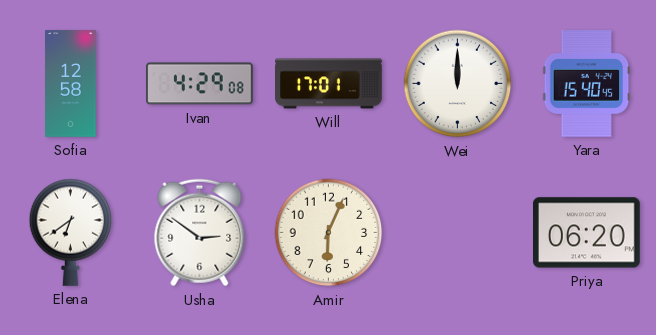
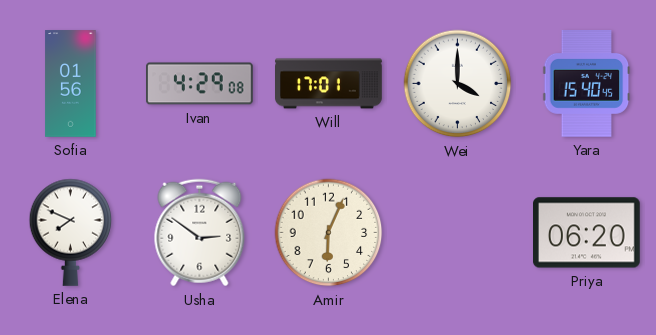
Sofia: 12:58 -> 01:56 (71, 84)
Wei: 12:00 -> 4:00 (458, 84)
Elena: 6:39 -> 7:49 (71, 232)
